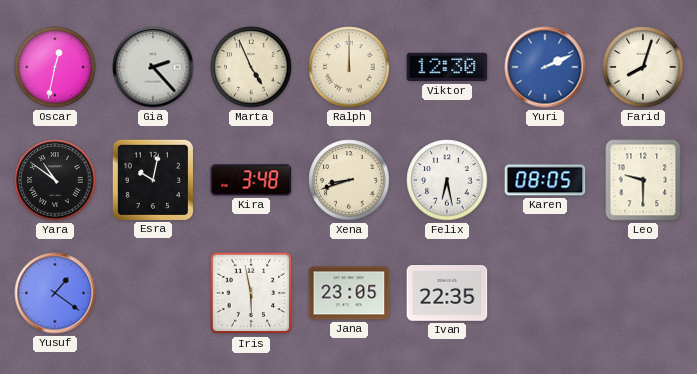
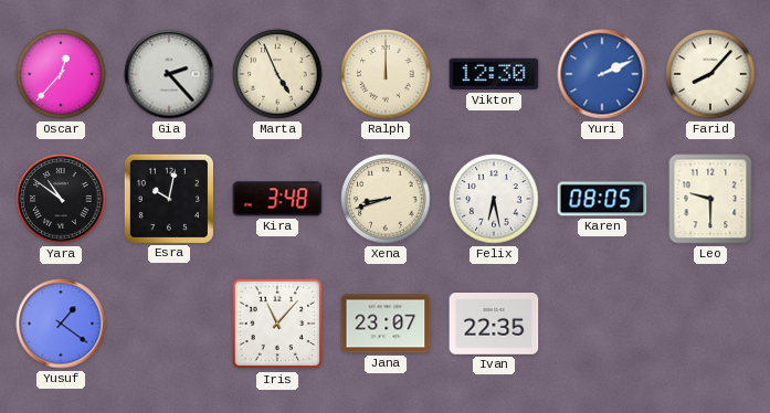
Oscar: 12:32 -> 12:37 (61, 74)
Farid: 8:03 -> 8:07 (710, 74)
Iris: 5:58 -> 11:07 (277, 324)
Jana: 23:05 -> 23:07 (386, 324)
